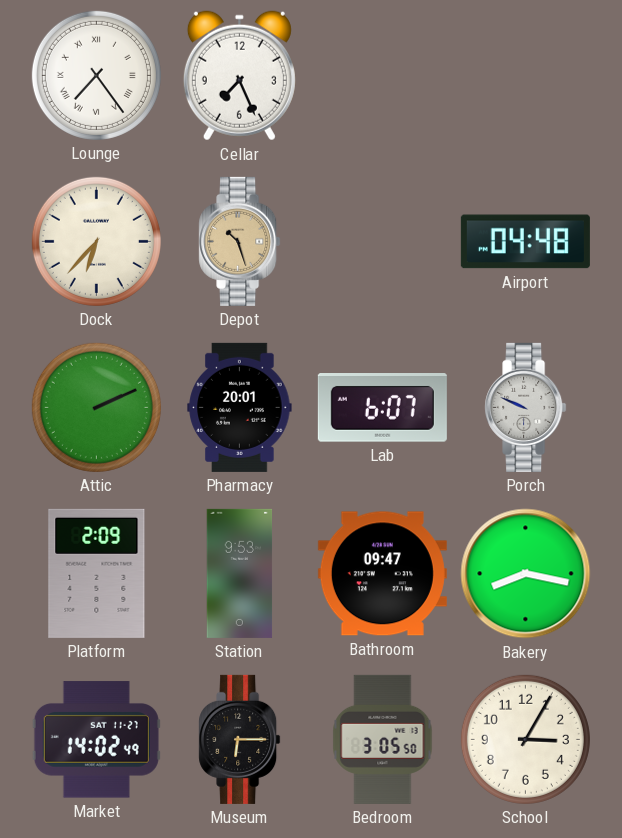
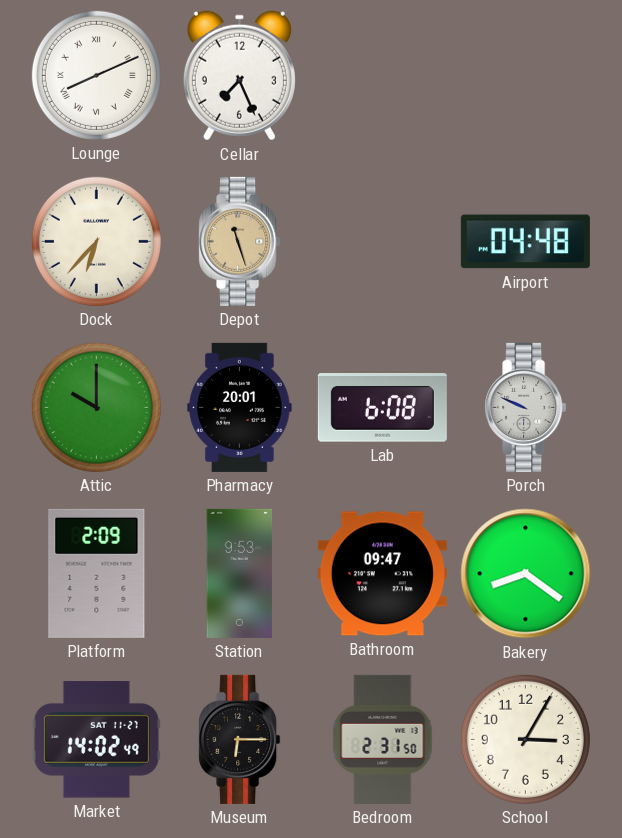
Lounge: 7:24 -> 8:11 (96, 75)
Depot: 10:27 -> 11:27 (240, 241)
Attic: 2:11 -> 10:00 (96, 407)
Lab: 6:07 -> 6:08 (382, 408)
Bakery: 8:17 -> 8:21 (526, 574)
Bedroom: 3:05 -> 2:31 (383, 739)
